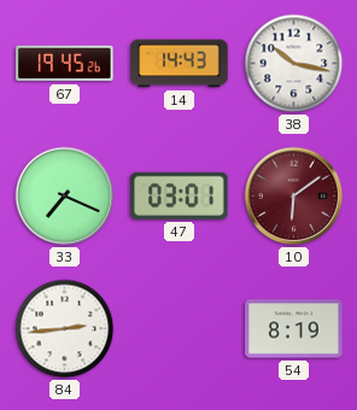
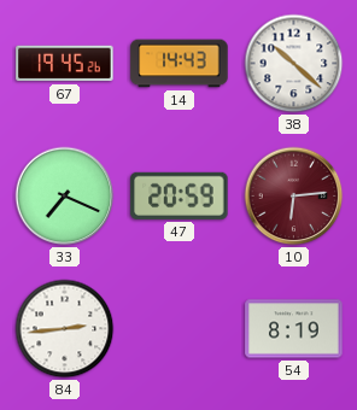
38: 10:17 -> 10:22 (294, 64)
47: 03:01 -> 20:59 (180, 195)
10: 6:09 -> 6:14 (294, 197)
